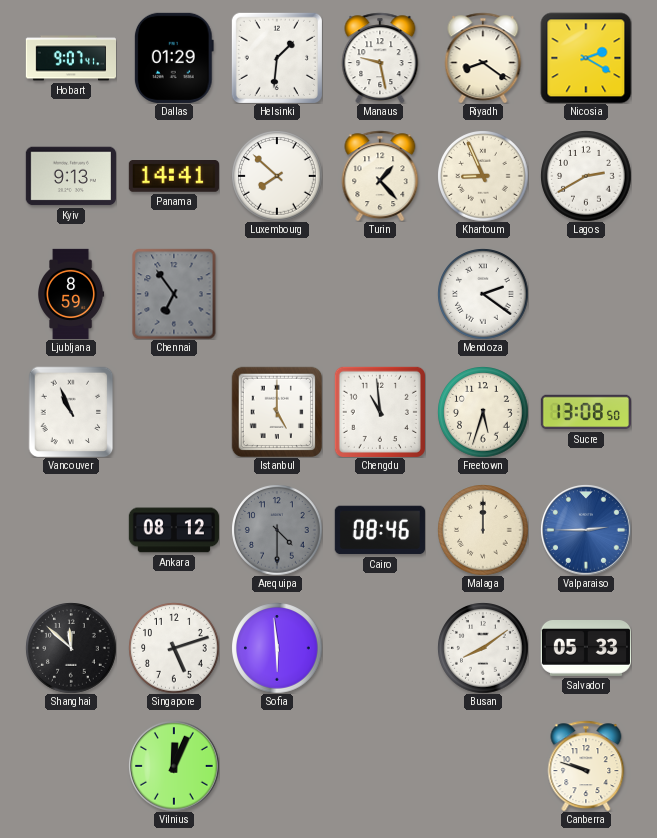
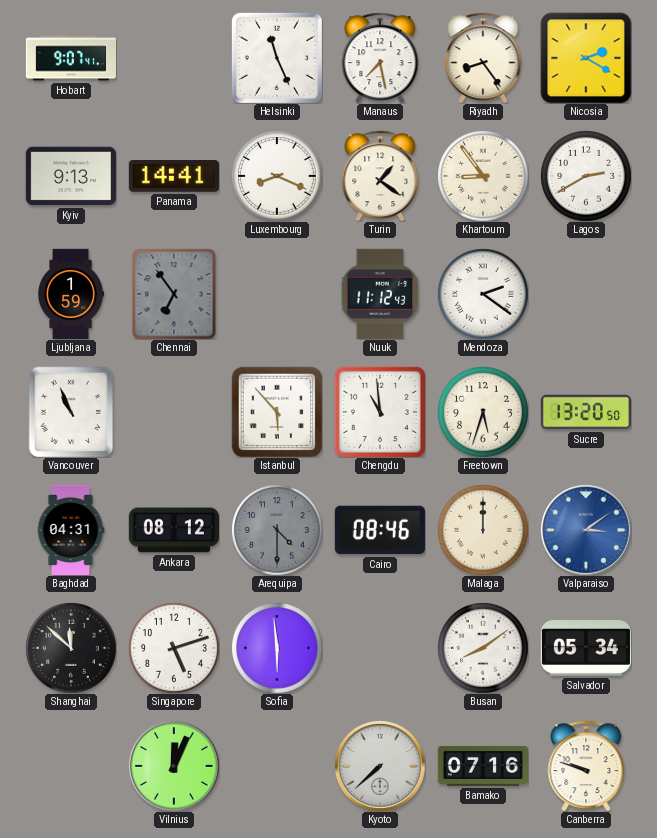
Dallas: 01:29 -> none (174, 58)
Helsinki: 1:31 -> 11:26 (277, 58)
Manaus: 9:28 -> 7:28 (380, 58)
Riyadh: 8:21 -> 8:24 (483, 58)
Luxembourg: 7:52 -> 8:19 (277, 176)
Turin: 1:23 -> 1:21 (380, 176)
Khartoum: 8:56 -> 8:54 (483, 176)
Ljubljana: 8:59 -> 1:59 (72, 293)
Nuuk: none -> 11:12 (380, 294)
Istanbul: 5:00 -> 5:53 (277, 412)
Sucre: 13:08 -> 13:20 (585, 412)
Baghdad: none -> 04:31 (71, 529)
Valparaiso: 2:45 -> 3:09 (586, 530)
Salvador: 05:33 -> 05:34 (586, 649)
Kyoto: none -> 7:38 (380, 766)
Bamako: none -> 07:16 (483, 766)
